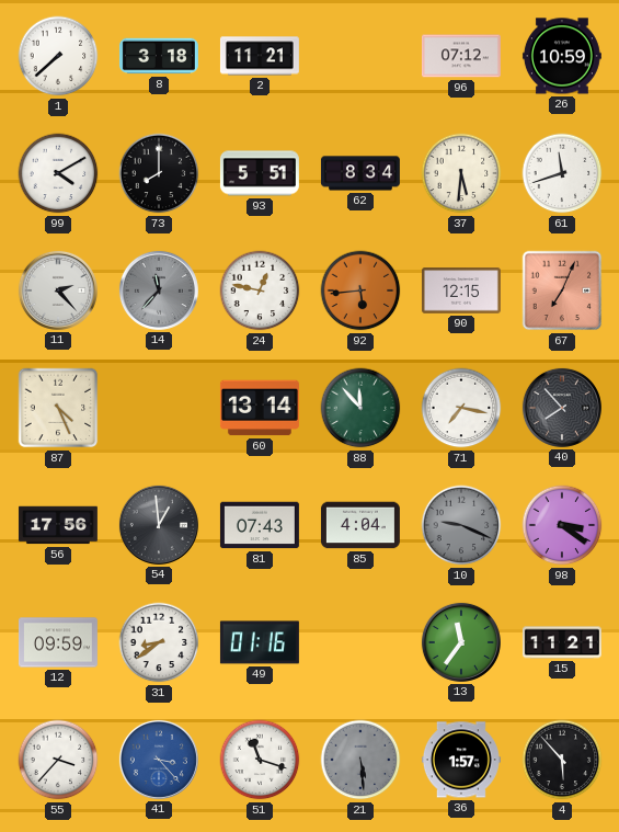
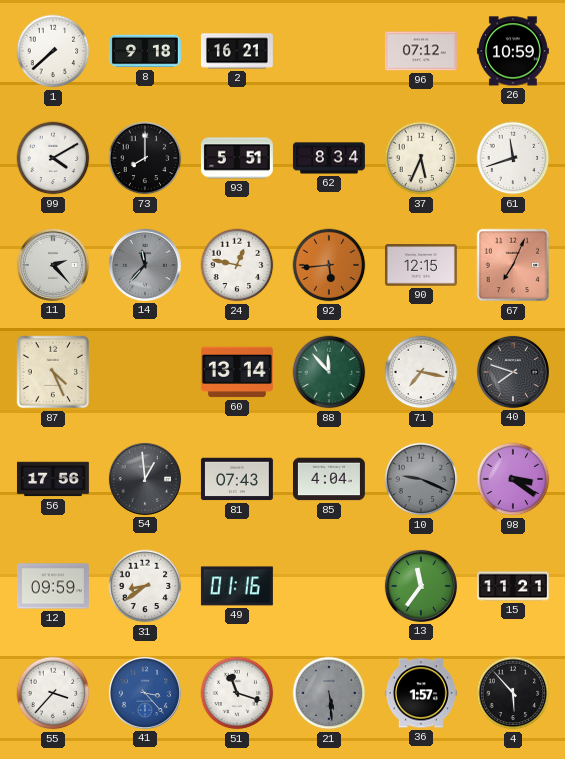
8: 3:18 -> 9:18 (145, 51)
2: 11:21 -> 16:21 (237, 51)
37: 5:31 -> 5:34 (421, 158)
40: 7:53 -> 7:48 (513, 372)
